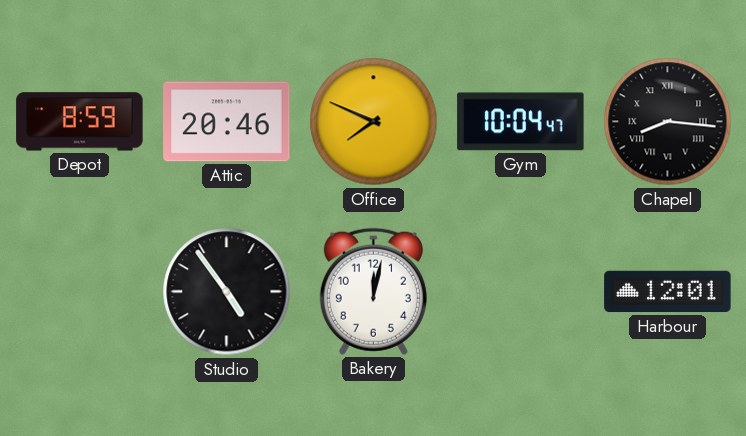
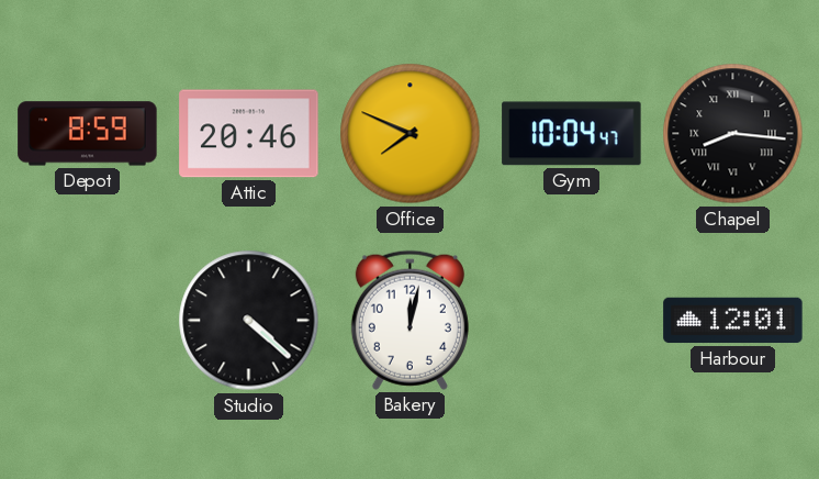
Studio: 4:54 -> 4:22 (249, 321)
